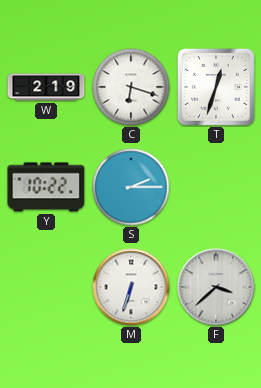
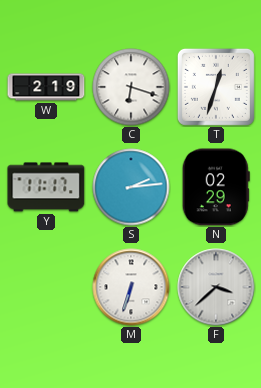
Y: 10:22 -> 11:17 (46, 187)
S: 2:15 -> 2:14 (131, 187)
N: none -> 02:29 (216, 187)
